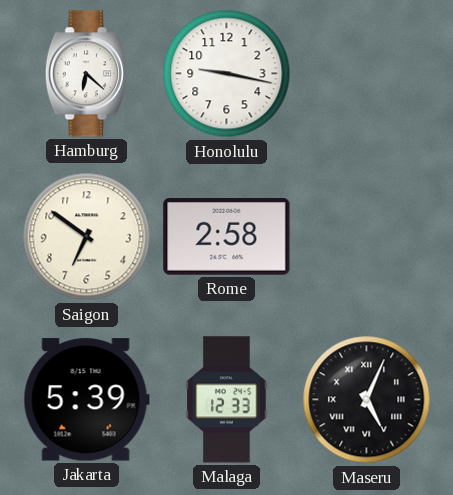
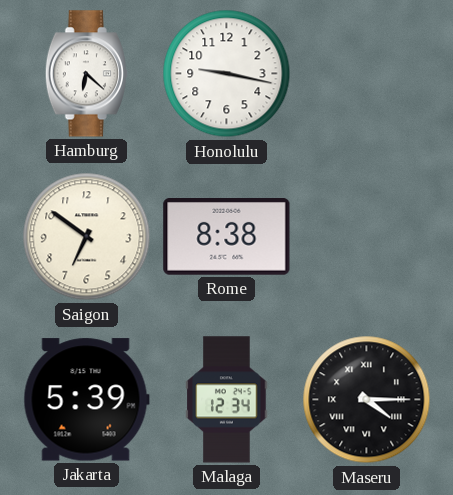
Rome: 2:58 -> 8:38 (227, 237)
Malaga: 12:33 -> 12:34 (227, 400)
Maseru: 5:04 -> 4:15 (367, 400)
